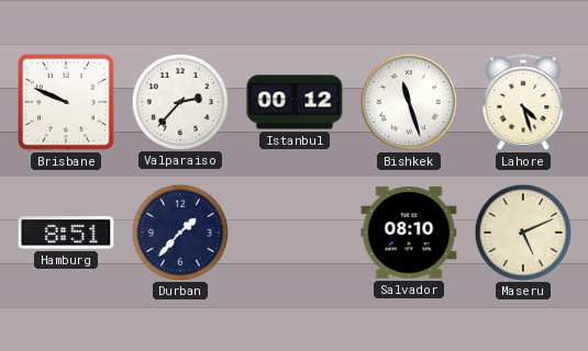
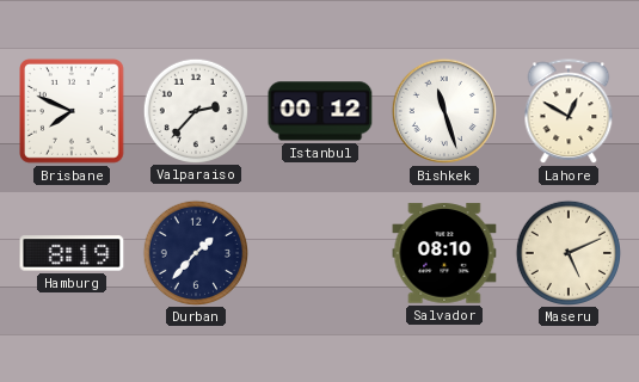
Brisbane: 9:49 -> 7:49 (73, 112)
Lahore: 4:27 -> 12:50 (569, 112)
Hamburg: 8:51 -> 8:19 (72, 253)
